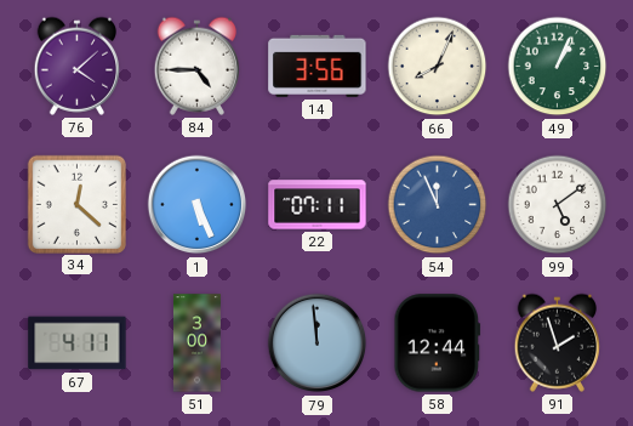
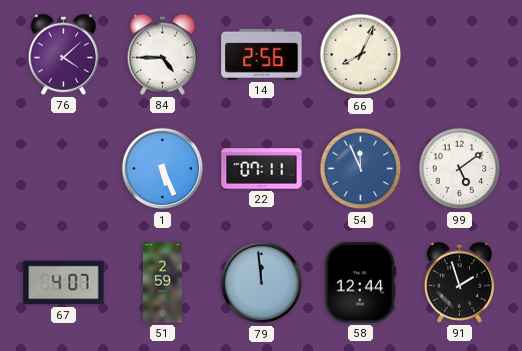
14: 3:56 -> 2:56 (262, 54)
49: 1:04 -> none (558, 67)
34: 12:22 -> none (76, 204)
67: 4:11 -> 4:07 (64, 283)
51: 3:00 -> 2:59 (162, 283)
